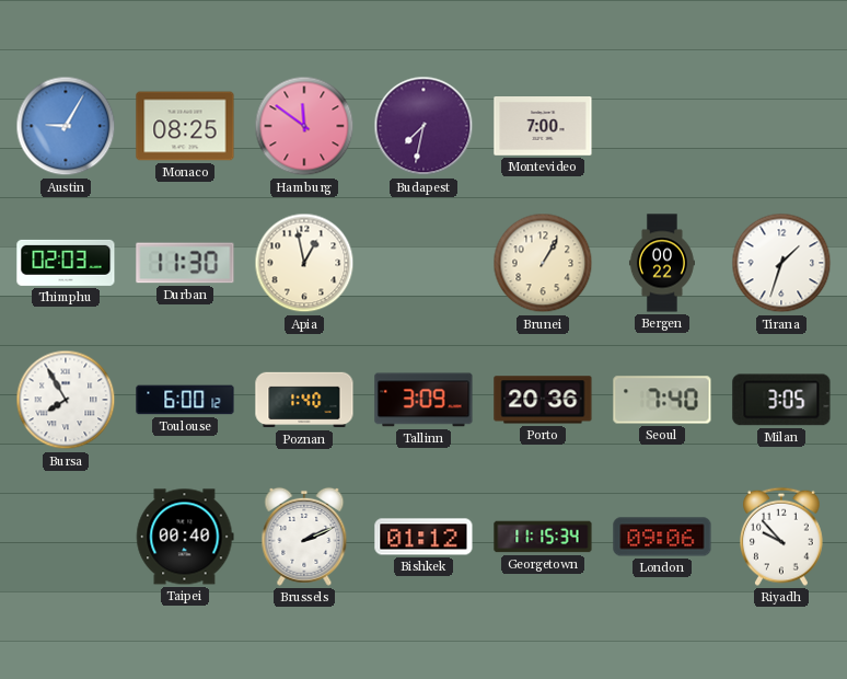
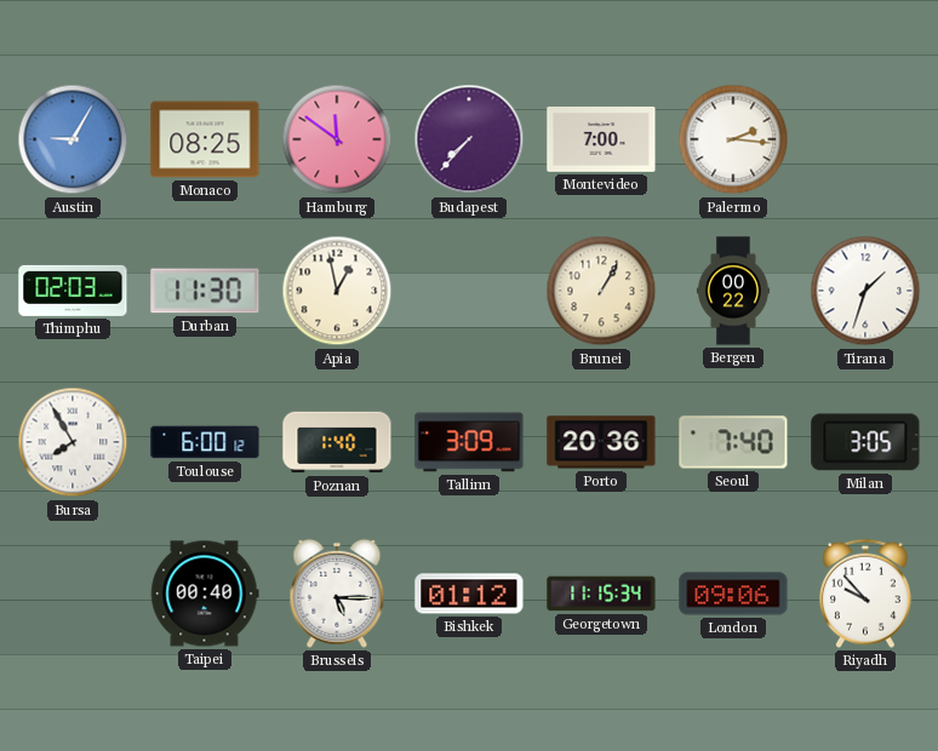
Budapest: 7:32 -> 7:37 (469, 139)
Palermo: none -> 2:16 (733, 139)
Brussels: 2:11 -> 5:15 (337, 594)
